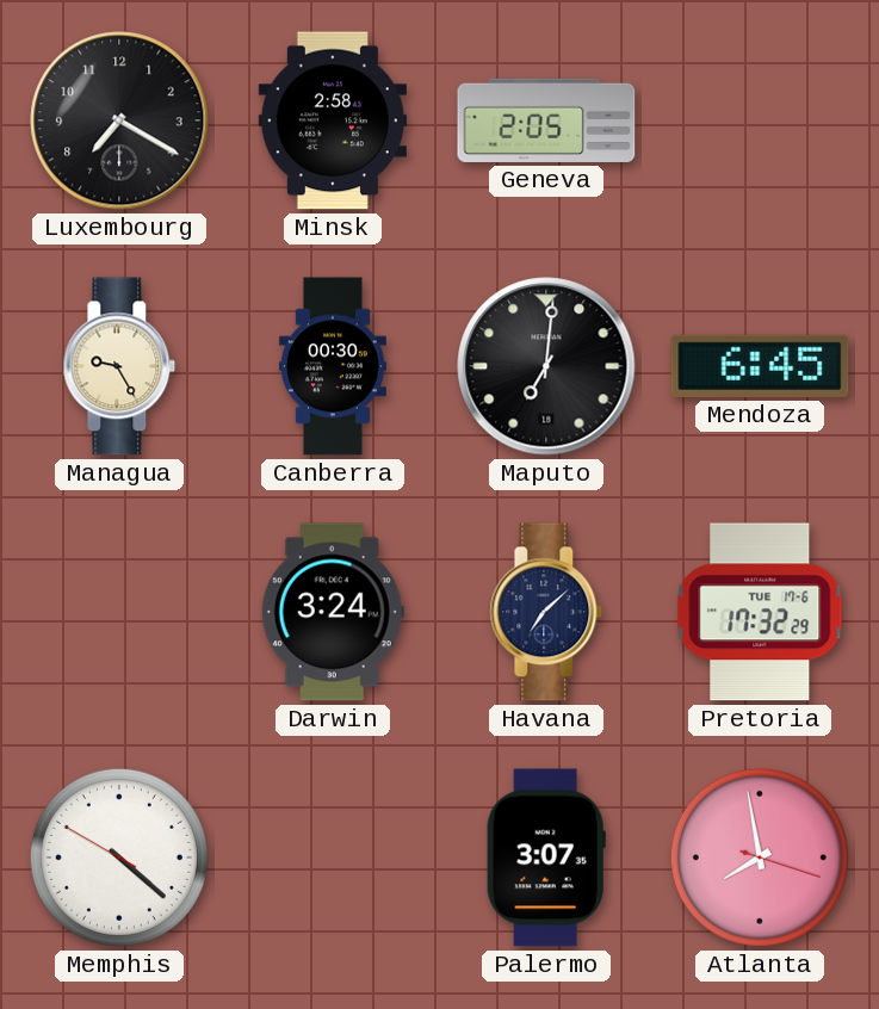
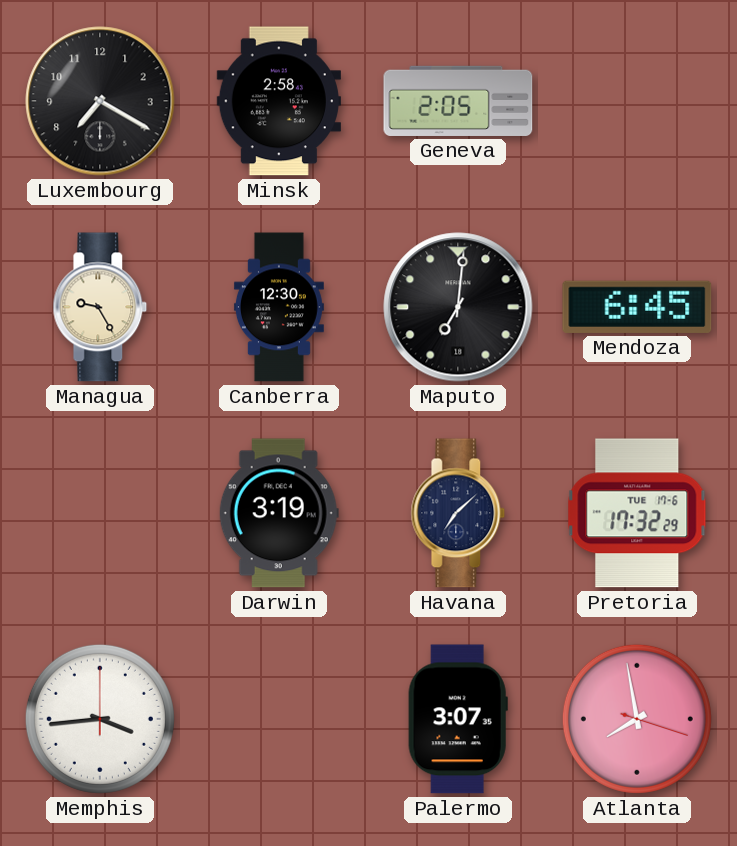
Canberra: 00:30 -> 12:30 (279, 307)
Darwin: 3:24 -> 3:19 (279, 513)
Memphis: 4:21 -> 3:44 (100, 719)
